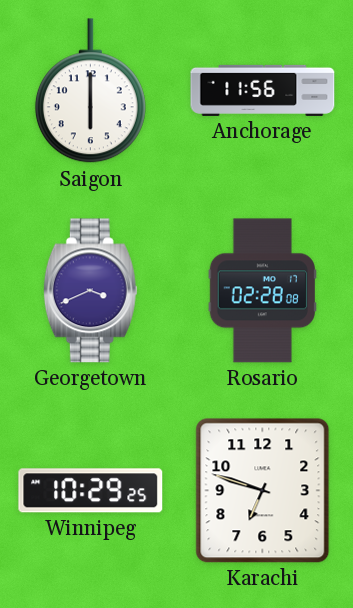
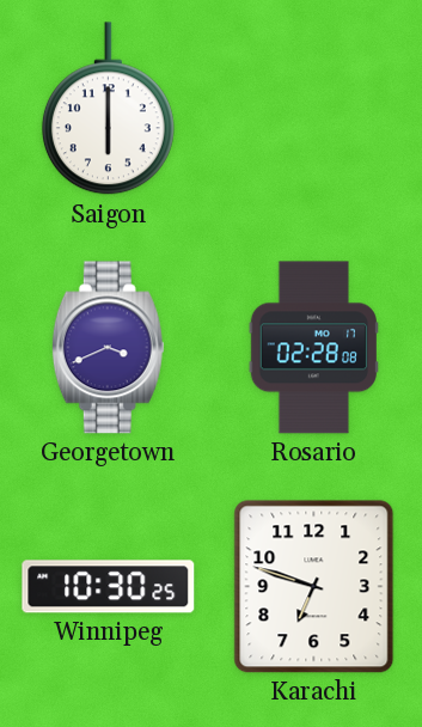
Anchorage: 11:56 -> none (263, 90)
Winnipeg: 10:29 -> 10:30 (109, 587)
